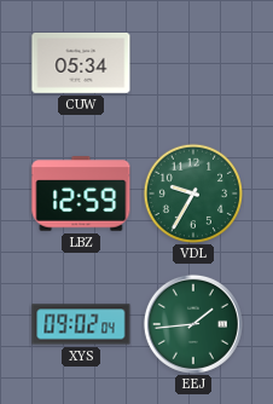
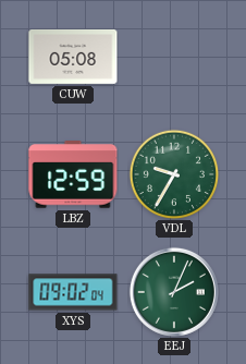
CUW: 05:34 -> 05:08 (73, 57)
EEJ: 1:44 -> 2:04 (174, 292)
